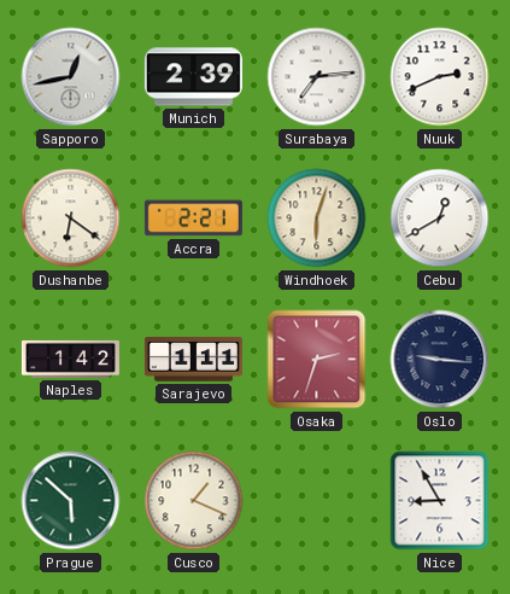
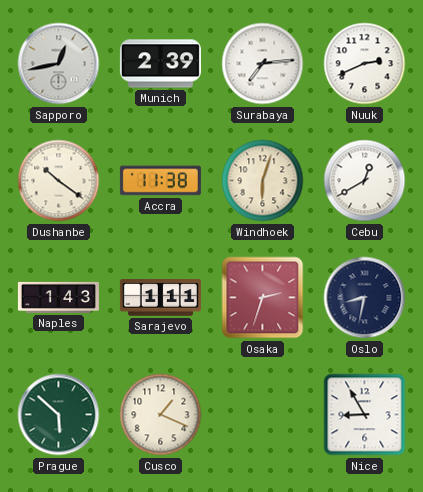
Dushanbe: 6:21 -> 10:21 (59, 181)
Accra: 2:21 -> 11:38 (160, 181)
Naples: 1:42 -> 1:43 (58, 297)
Oslo: 9:16 -> 8:32 (365, 298)
